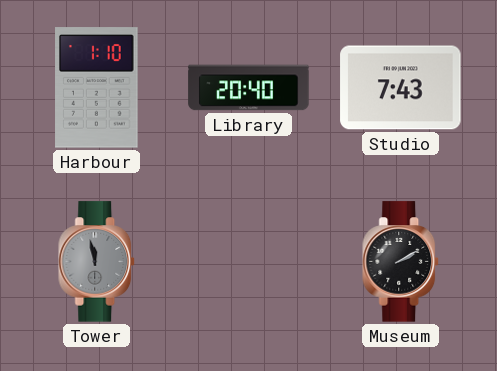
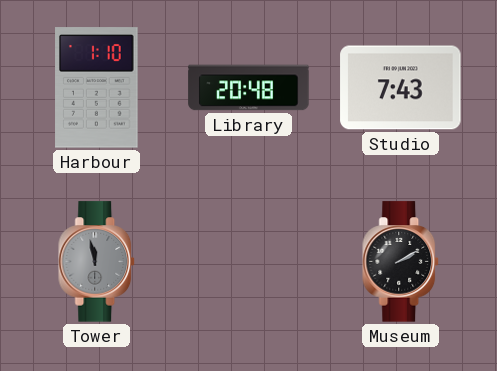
Library: 20:40 -> 20:48 (249, 88)
